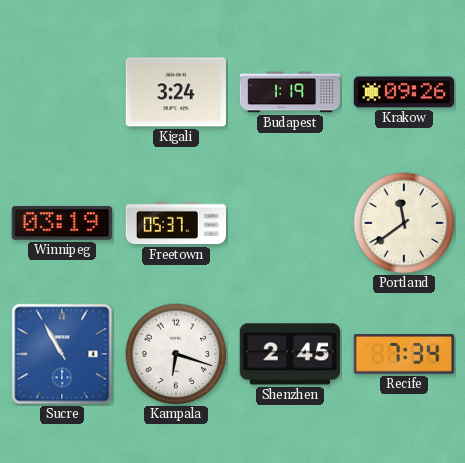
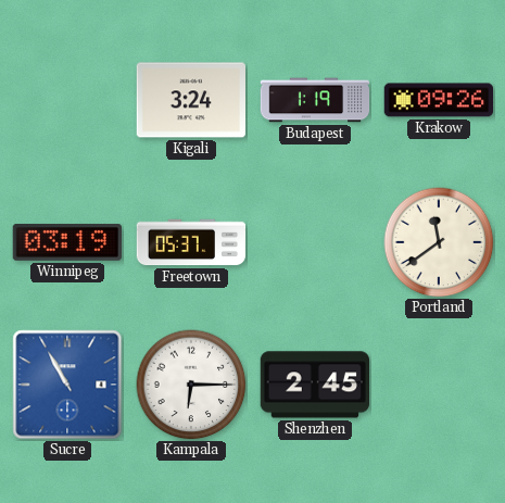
Kampala: 6:18 -> 6:15 (191, 385)
Recife: 7:34 -> none (404, 354)
